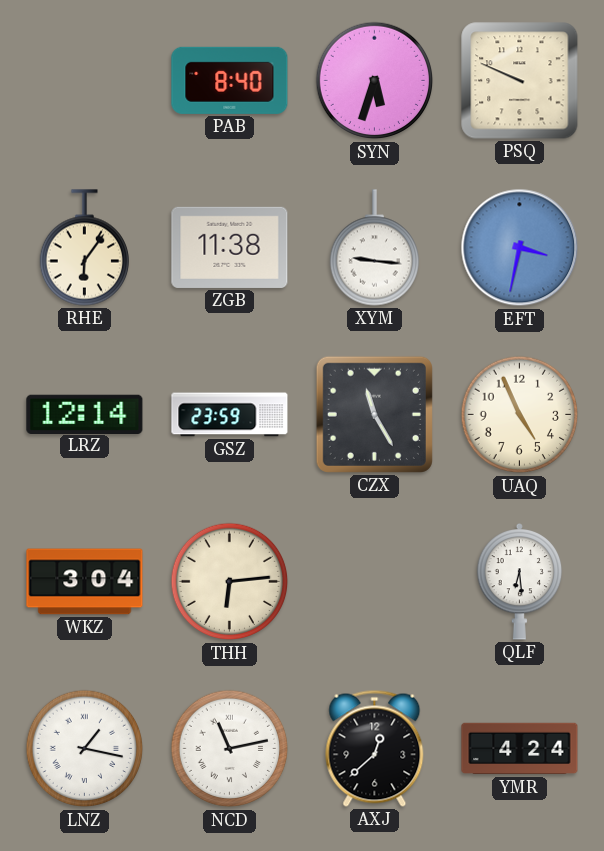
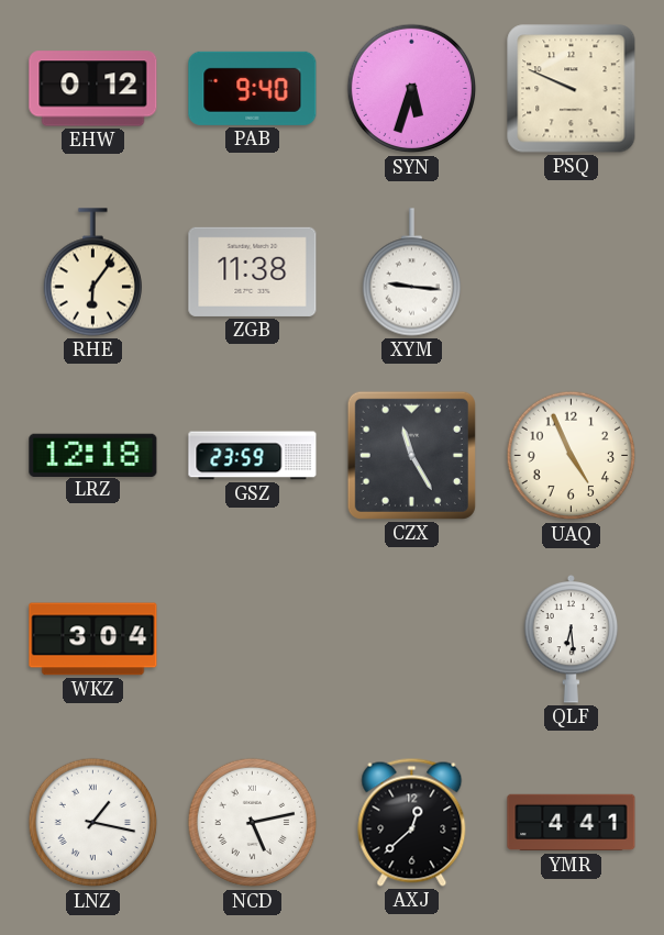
EHW: none -> 0:12 (93, 89)
PAB: 8:40 -> 9:40 (253, 88)
EFT: 3:32 -> none (520, 248)
LRZ: 12:14 -> 12:18 (93, 455)
THH: 6:14 -> none (230, 582)
NCD: 11:13 -> 5:13 (253, 823)
YMR: 4:24 -> 4:41 (572, 823)
